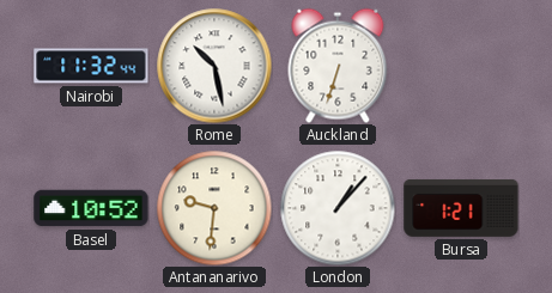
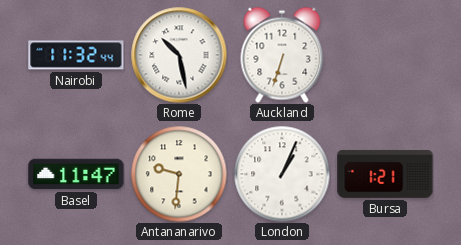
Basel: 10:52 -> 11:47 (76, 174)
London: 1:07 -> 1:04 (282, 174)
